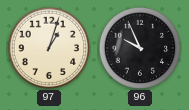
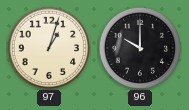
96: 9:56 -> 10:00 (139, 47)
